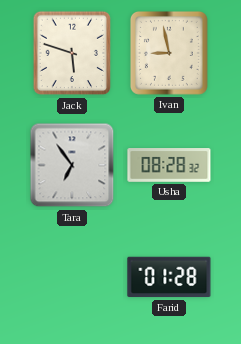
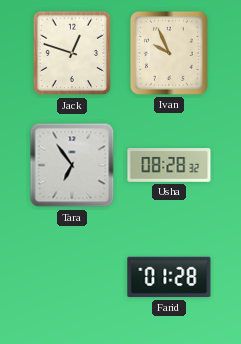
Jack: 5:48 -> 12:48 (72, 53)
Ivan: 8:58 -> 9:56 (169, 53)
